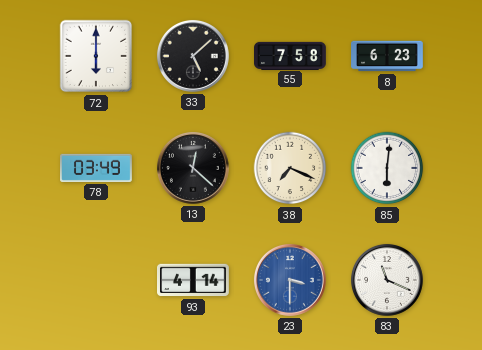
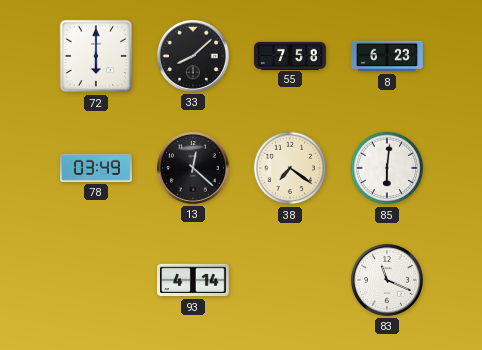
33: 5:08 -> 8:08 (193, 56)
38: 7:19 -> 7:21 (290, 168)
23: 3:30 -> none (290, 280)
